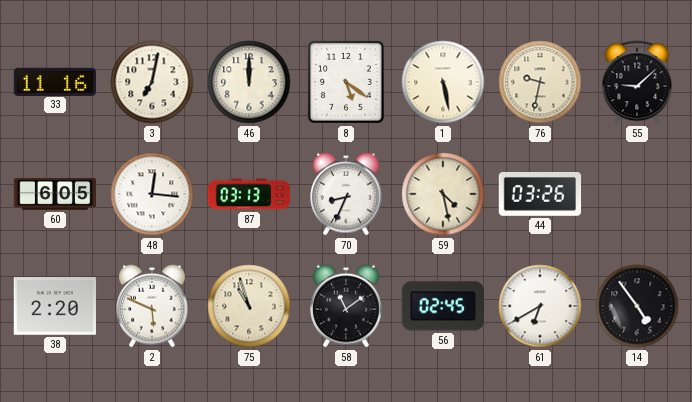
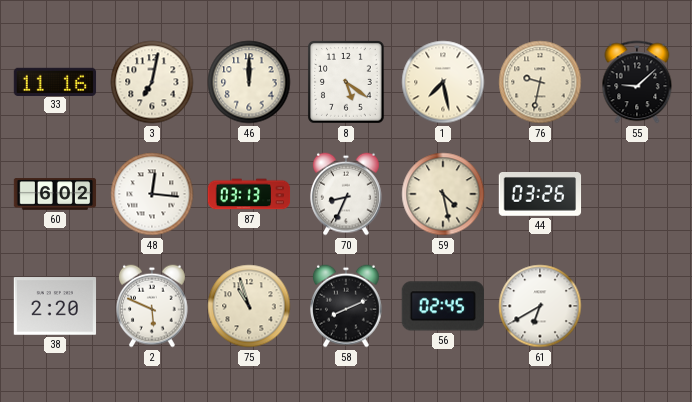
1: 5:28 -> 7:28 (443, 82)
60: 6:05 -> 6:02 (55, 194)
58: 11:09 -> 8:11 (347, 306)
14: 4:54 -> none (637, 306)
